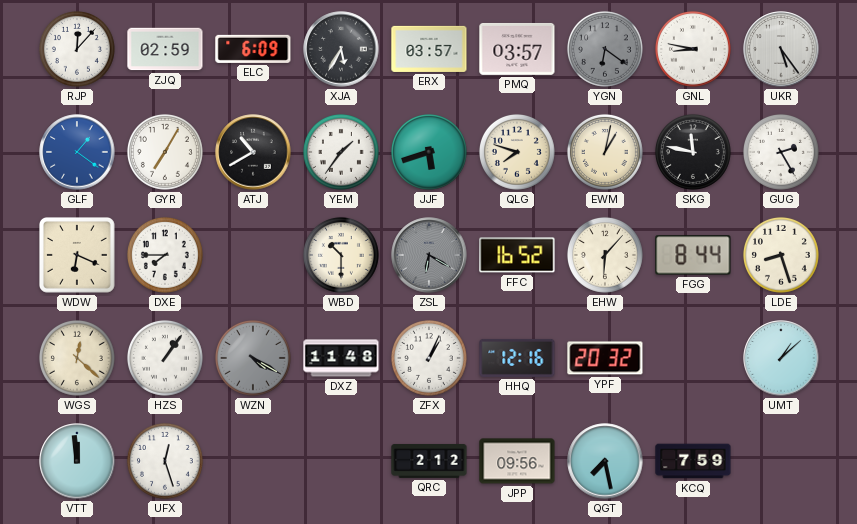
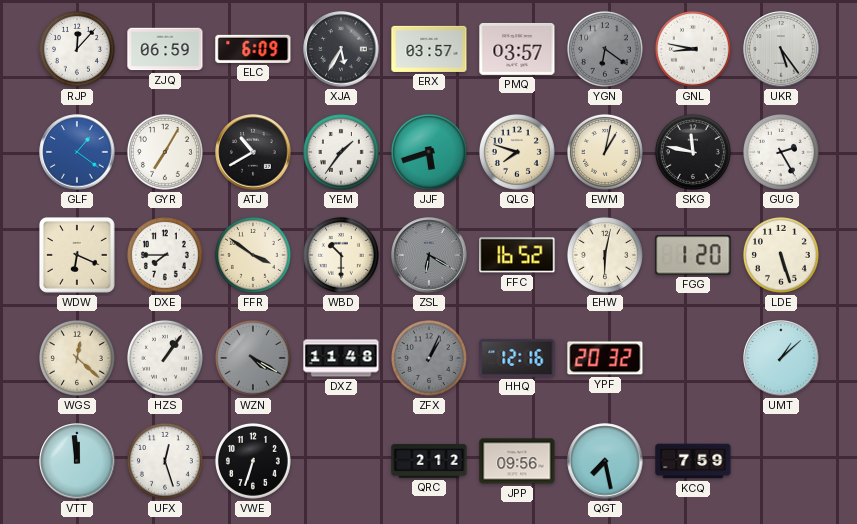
ZJQ: 02:59 -> 06:59 (165, 49)
FFR: none -> 3:51 (253, 255)
EHW: 6:07 -> 6:02 (605, 255)
FGG: 8:44 -> 1:20 (693, 255)
LDE: 8:27 -> 5:27 (781, 255)
ZFX dial: white -> grey (429, 358)
VWE: none -> 6:33 (253, 461)
